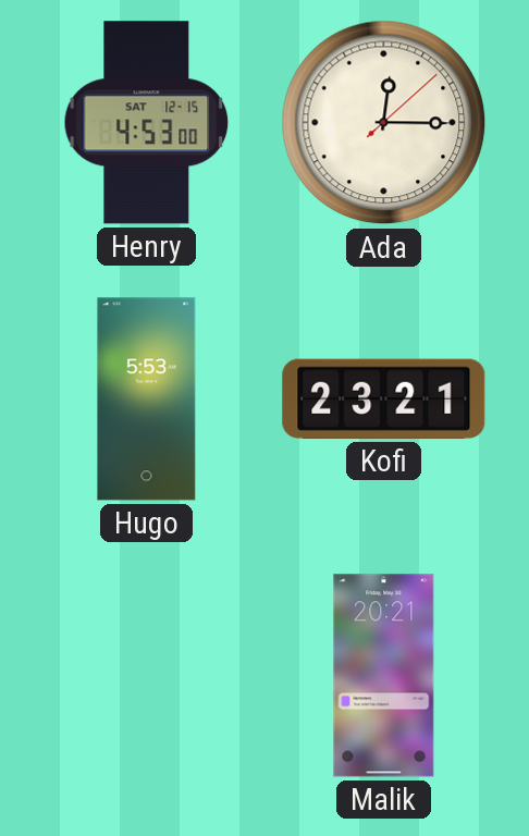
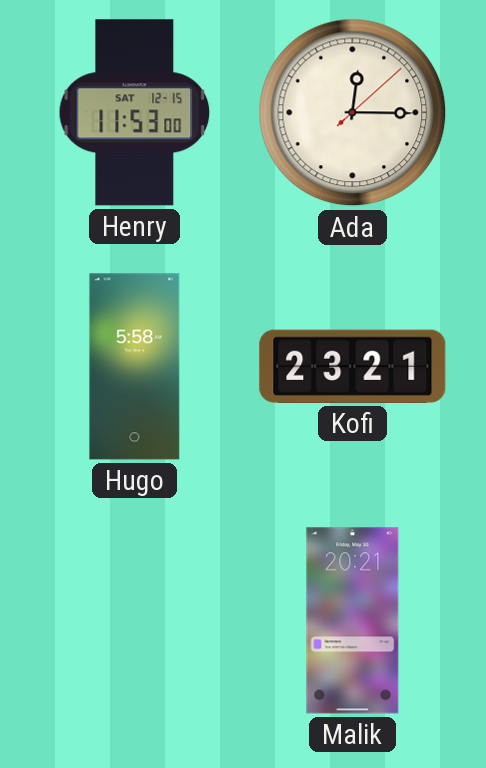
Henry: 4:53 -> 11:53 (135, 113)
Hugo: 5:53 -> 5:58 (135, 367)
